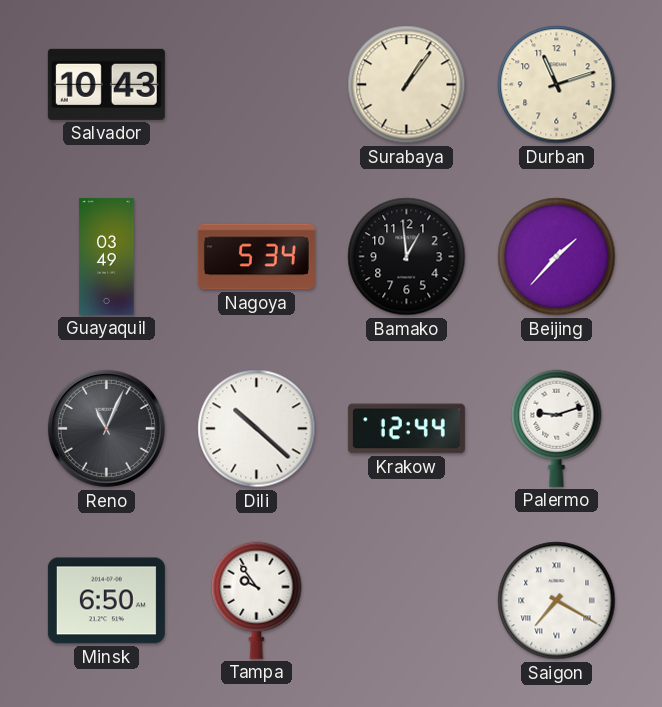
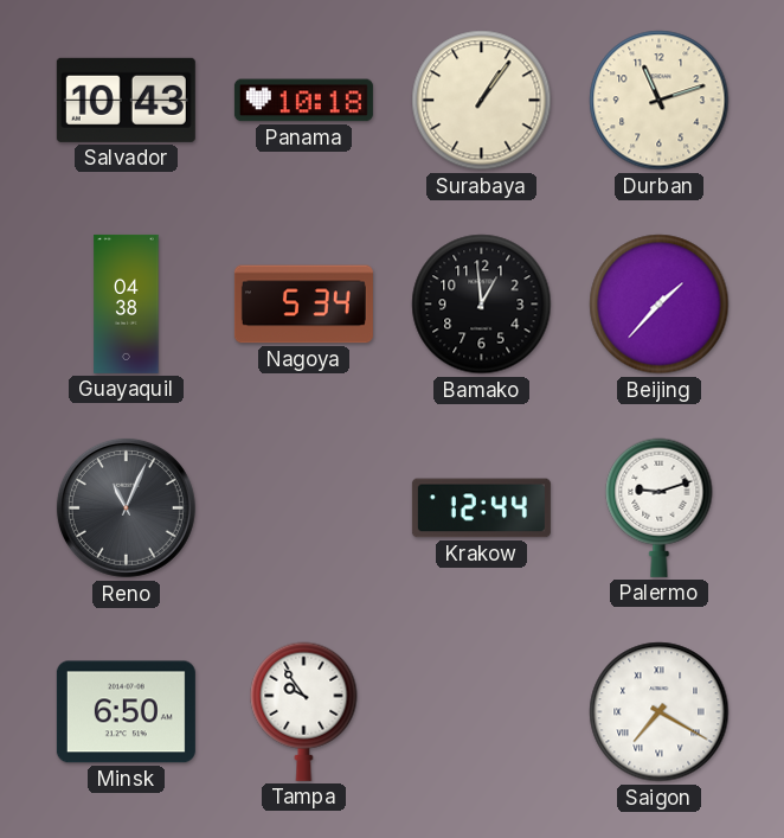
Panama: none -> 10:18 (303, 101)
Guayaquil: 03:49 -> 04:38 (127, 303)
Dili: 10:22 -> none (257, 429)
